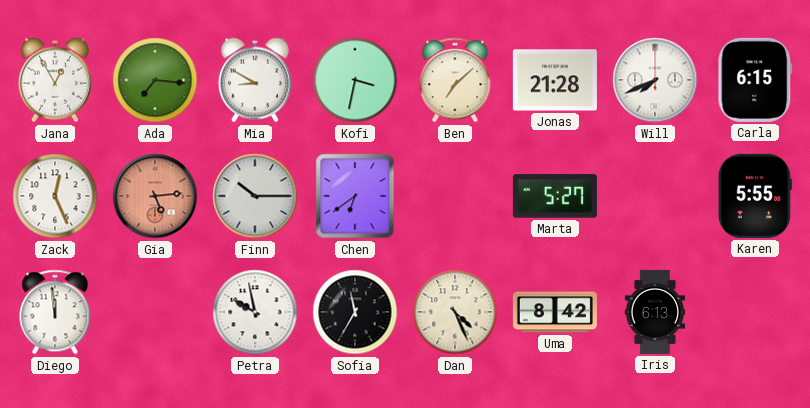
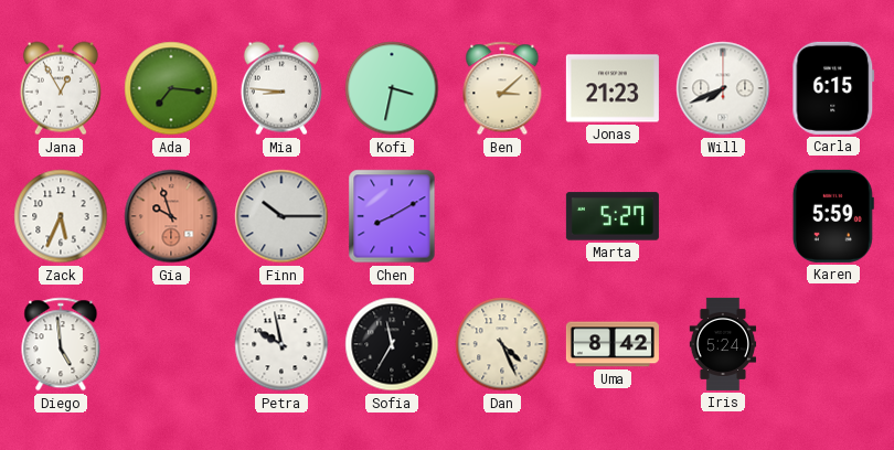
Mia: 8:50 -> 8:46 (281, 88)
Ben: 7:08 -> 3:08 (502, 88)
Jonas: 21:28 -> 21:23 (613, 88)
Zack: 12:26 -> 5:34 (61, 216)
Gia: 5:14 -> 9:57 (171, 216)
Chen: 6:39 -> 8:10 (392, 216)
Karen: 5:55 -> 5:59 (833, 216)
Diego: 11:59 -> 4:59 (61, 344)
Iris: 6:13 -> 5:24 (723, 344)
